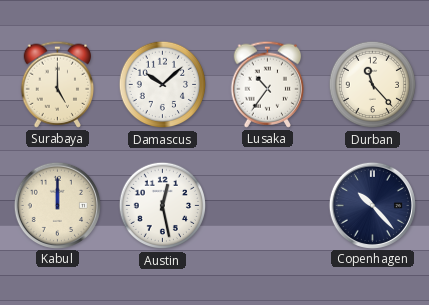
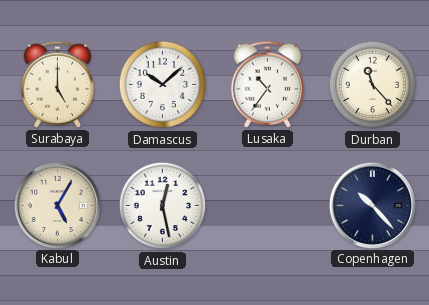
Kabul: 12:00 -> 5:05 (57, 205)
